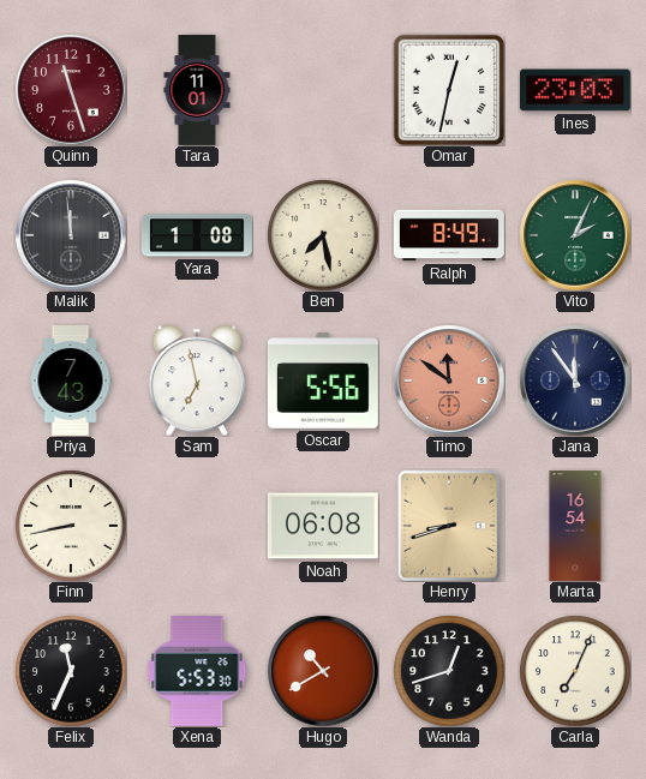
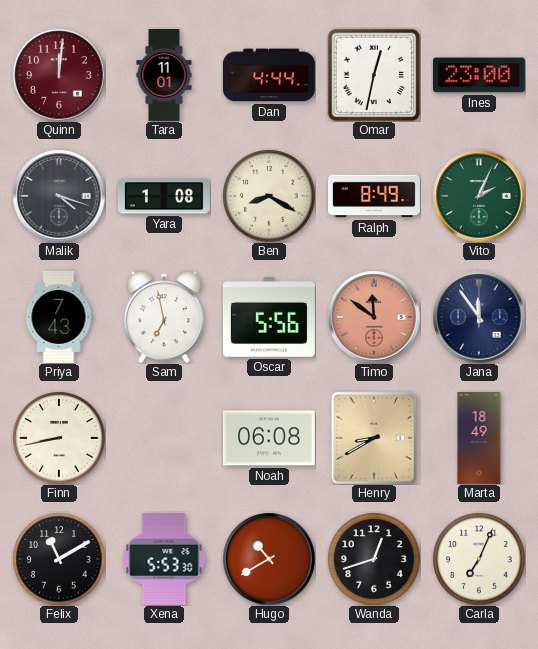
Quinn: 11:27 -> 12:01 (59, 75)
Dan: none -> 4:44 (269, 75)
Ines: 23:03 -> 23:00 (479, 75)
Malik: 11:59 -> 4:18 (59, 196)
Ben: 7:28 -> 8:20 (269, 196)
Henry: 8:42 -> 8:40 (374, 438)
Marta: 16:54 -> 18:49 (479, 439)
Felix: 11:34 -> 11:10 (59, 559)
